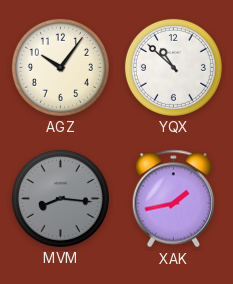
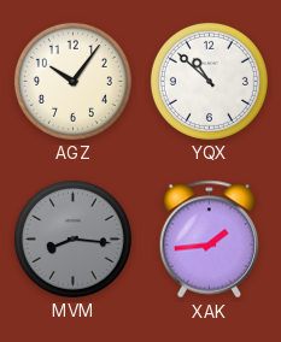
XAK: 1:43 -> 1:44 (210, 240)
